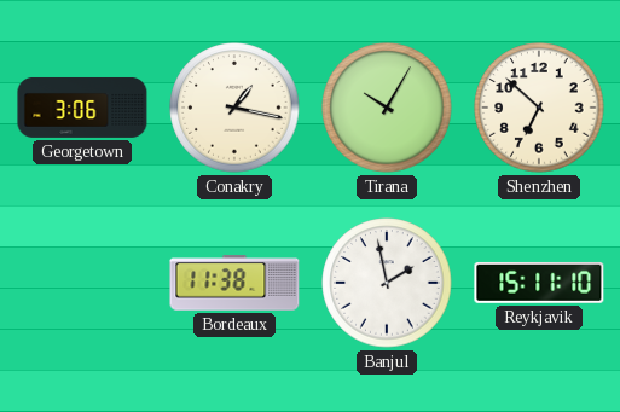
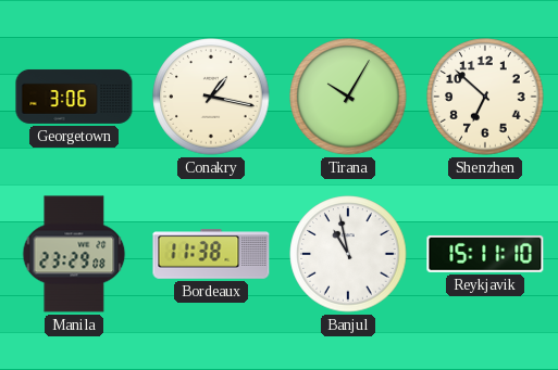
Manila: none -> 23:29 (74, 254)
Banjul: 1:58 -> 10:58 (348, 254)
